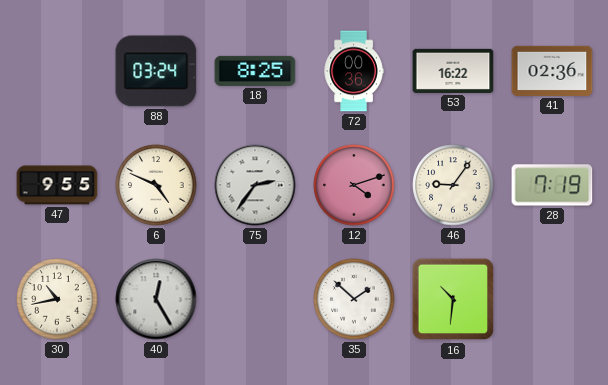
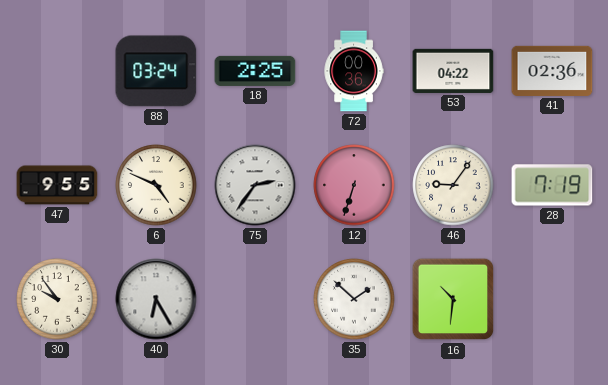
18: 8:25 -> 2:25 (255, 71)
53: 16:22 -> 04:22 (453, 71)
12: 4:12 -> 6:33 (354, 185)
30: 10:43 -> 9:54 (57, 299)
40: 12:25 -> 6:25 (156, 299)
